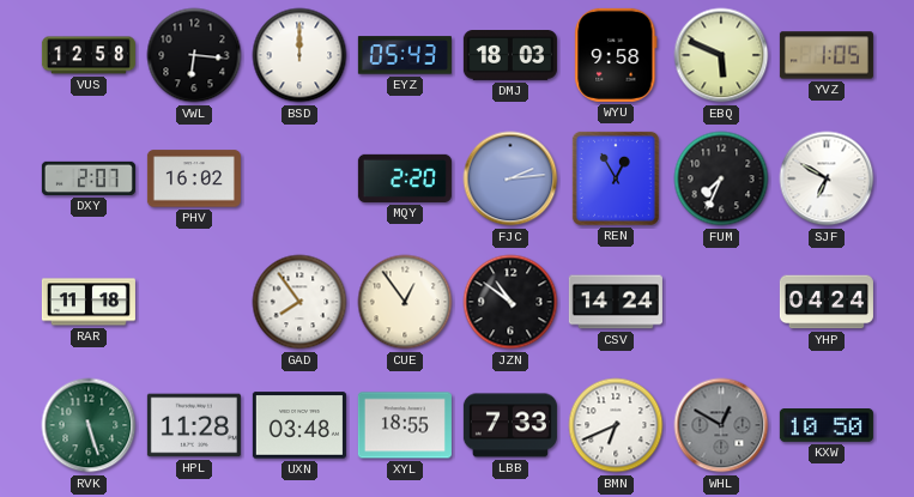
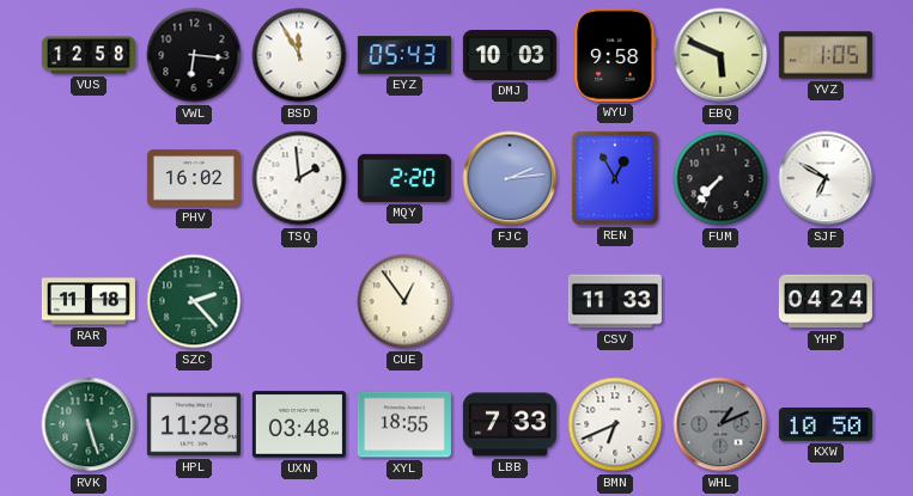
BSD: 12:00 -> 11:55 (299, 55)
DMJ: 18:03 -> 10:03 (510, 56)
DXY: 2:07 -> none (89, 178)
TSQ: none -> 1:59 (299, 178)
FUM: 7:34 -> 7:37 (720, 178)
SZC: none -> 2:23 (194, 301)
GAD: 7:54 -> none (299, 302)
JZN: 10:51 -> none (510, 302)
CSV: 14:24 -> 11:33 (615, 301)
WHL: 12:50 -> 1:11 (720, 424)
